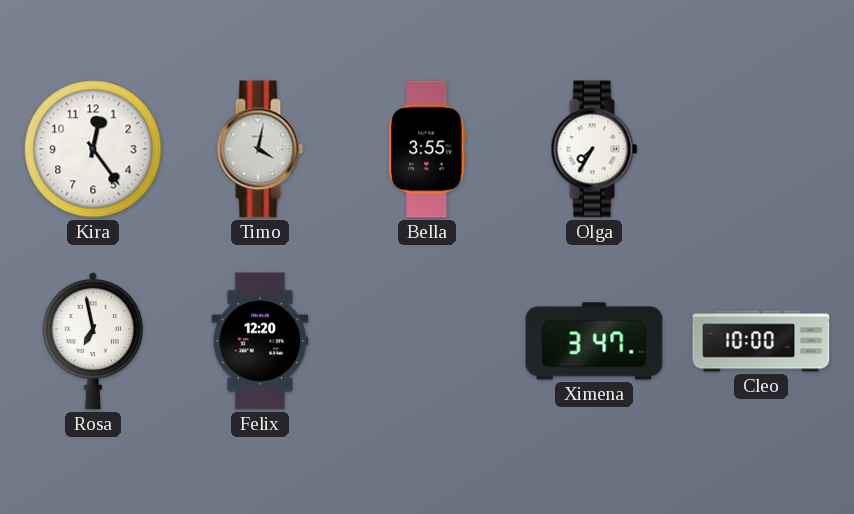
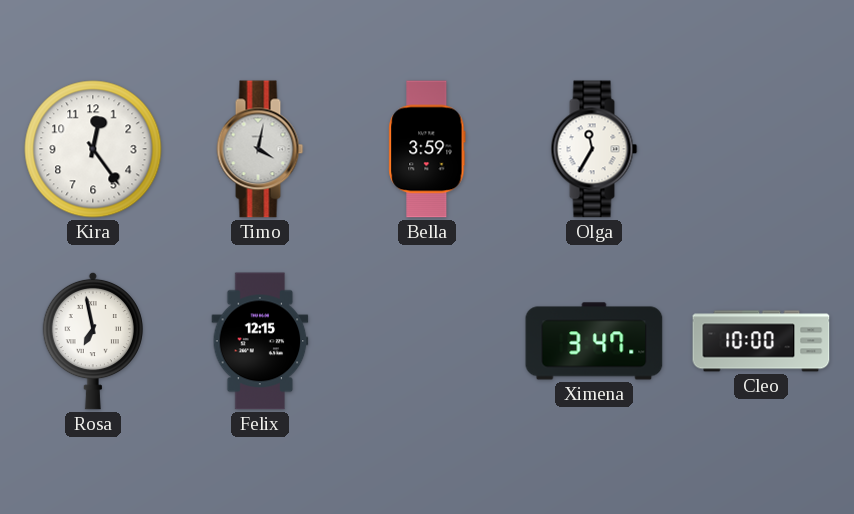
Bella: 3:55 -> 3:59 (427, 149)
Olga: 7:35 -> 11:35 (594, 149)
Felix: 12:20 -> 12:15 (260, 341)
